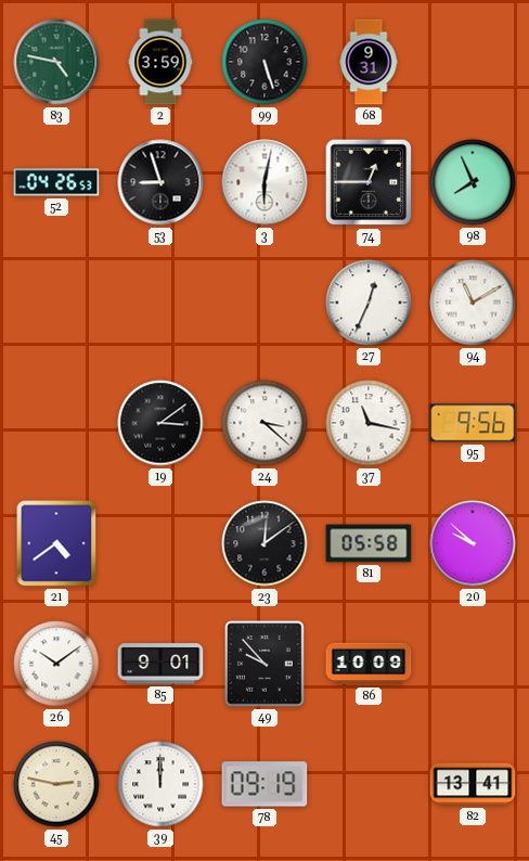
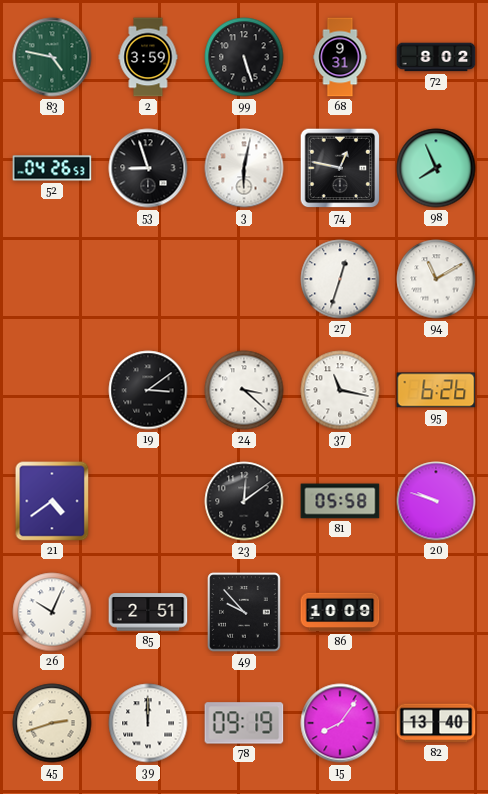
72: none -> 8:02 (436, 57)
74: 12:45 -> 12:47 (340, 168)
27: 12:34 -> 12:33 (340, 279)
95: 9:56 -> 6:26 (436, 390)
20: 9:52 -> 9:48 (436, 501)
26: 10:09 -> 10:04 (52, 612)
85: 9:01 -> 2:51 (148, 612)
45: 2:47 -> 2:42 (52, 723)
15: none -> 8:06 (340, 723)
82: 13:41 -> 13:40 (436, 723)
